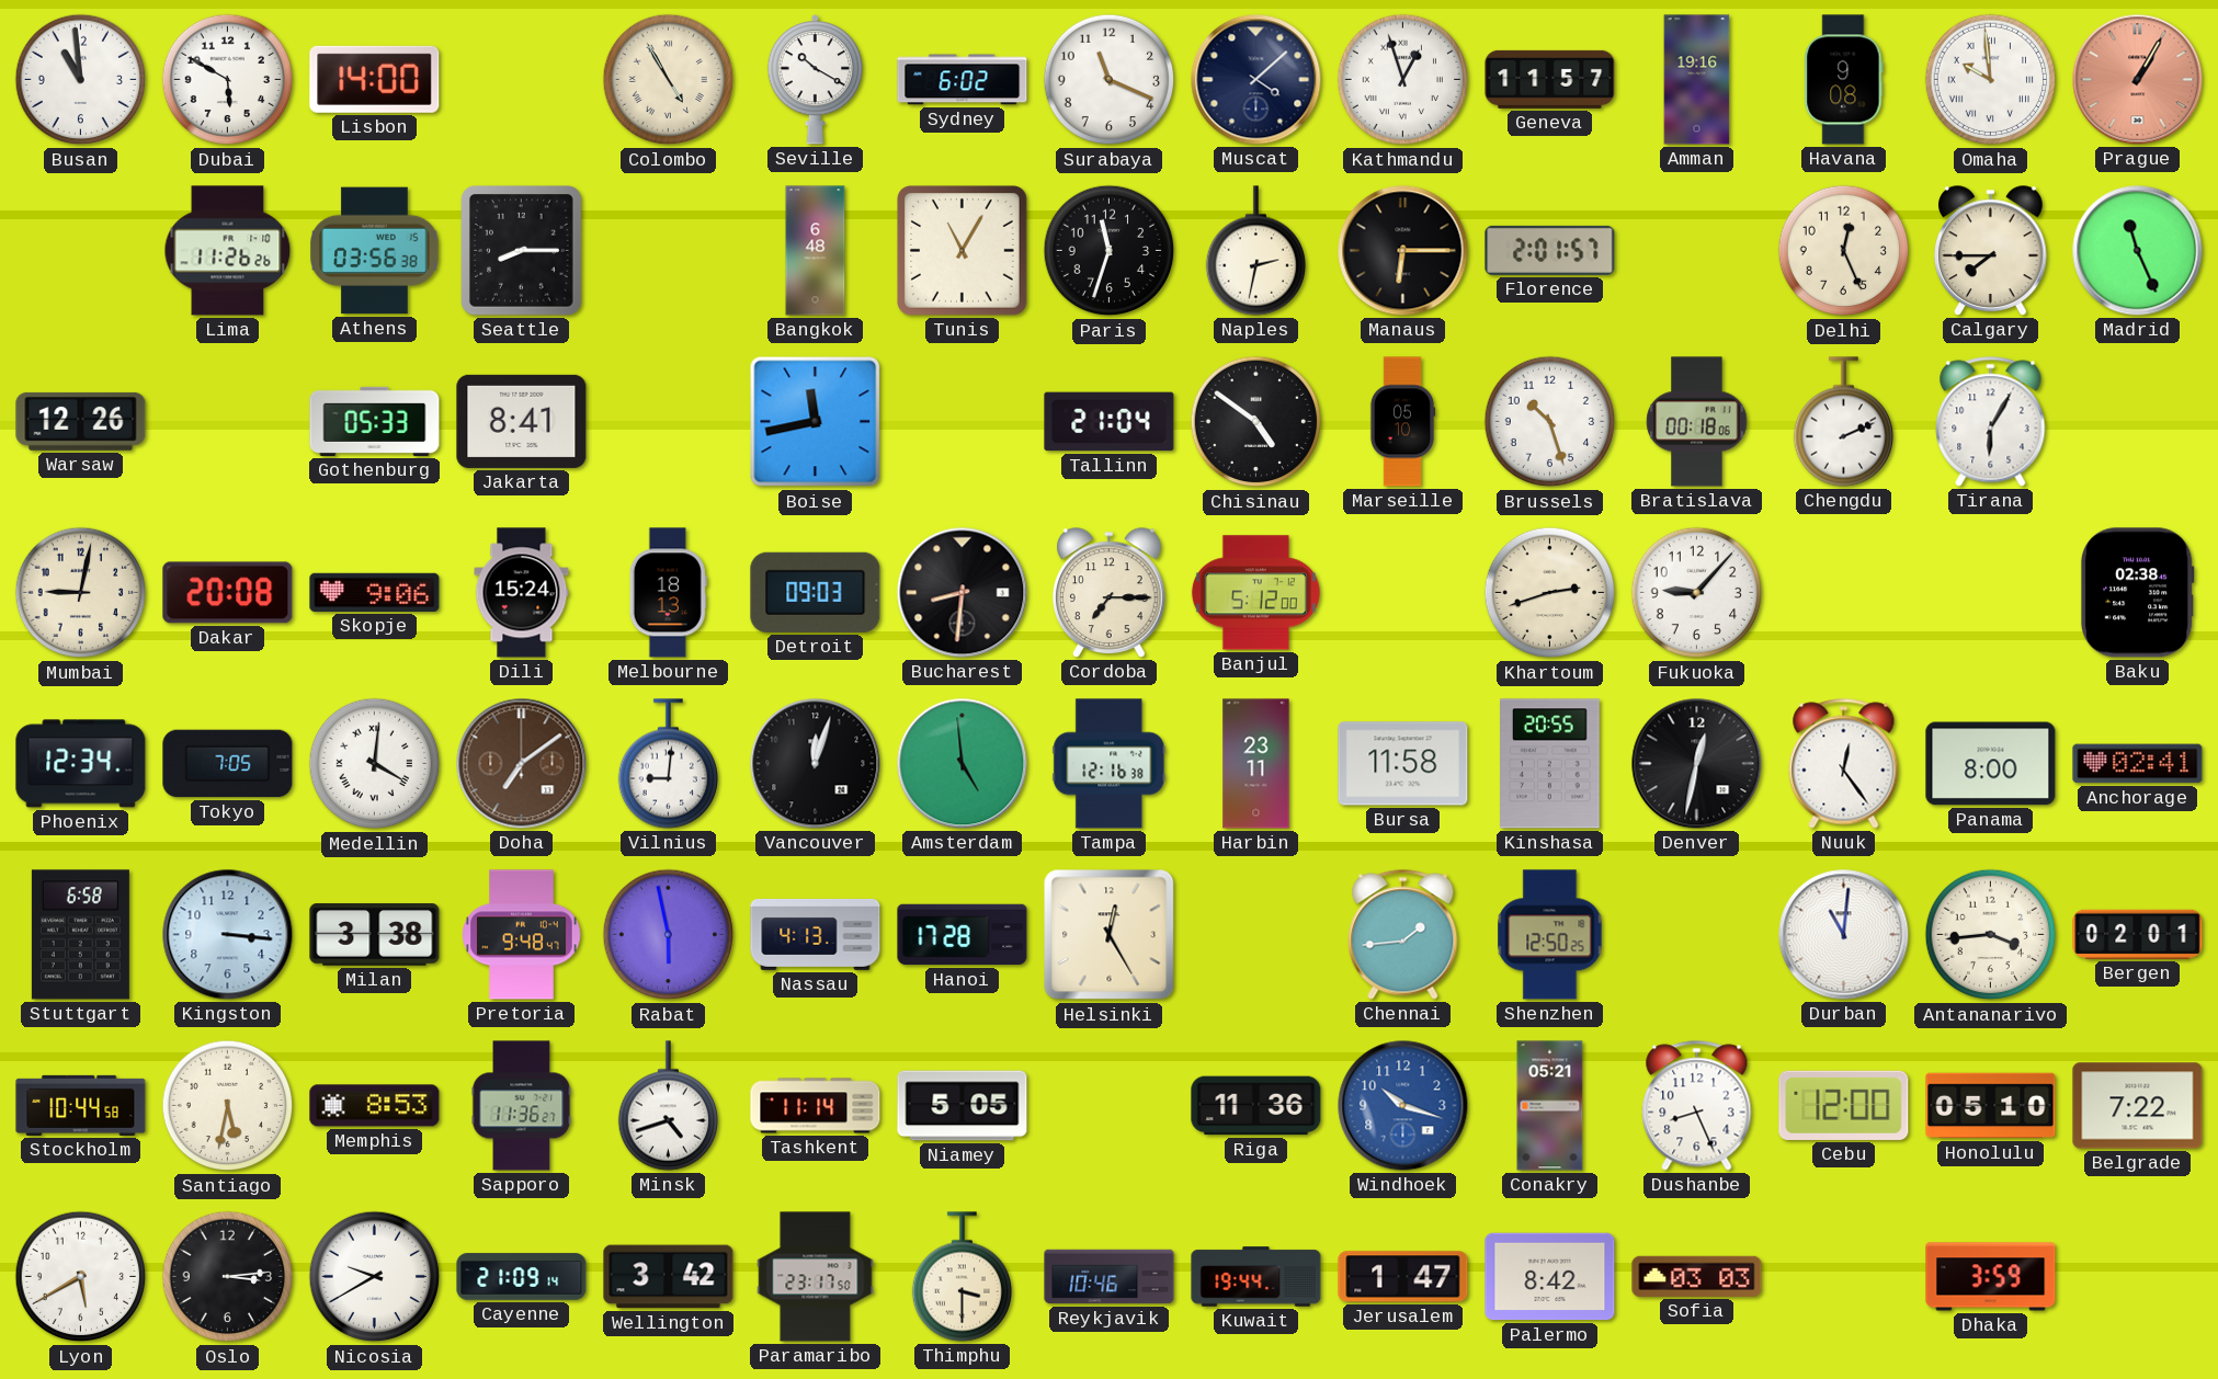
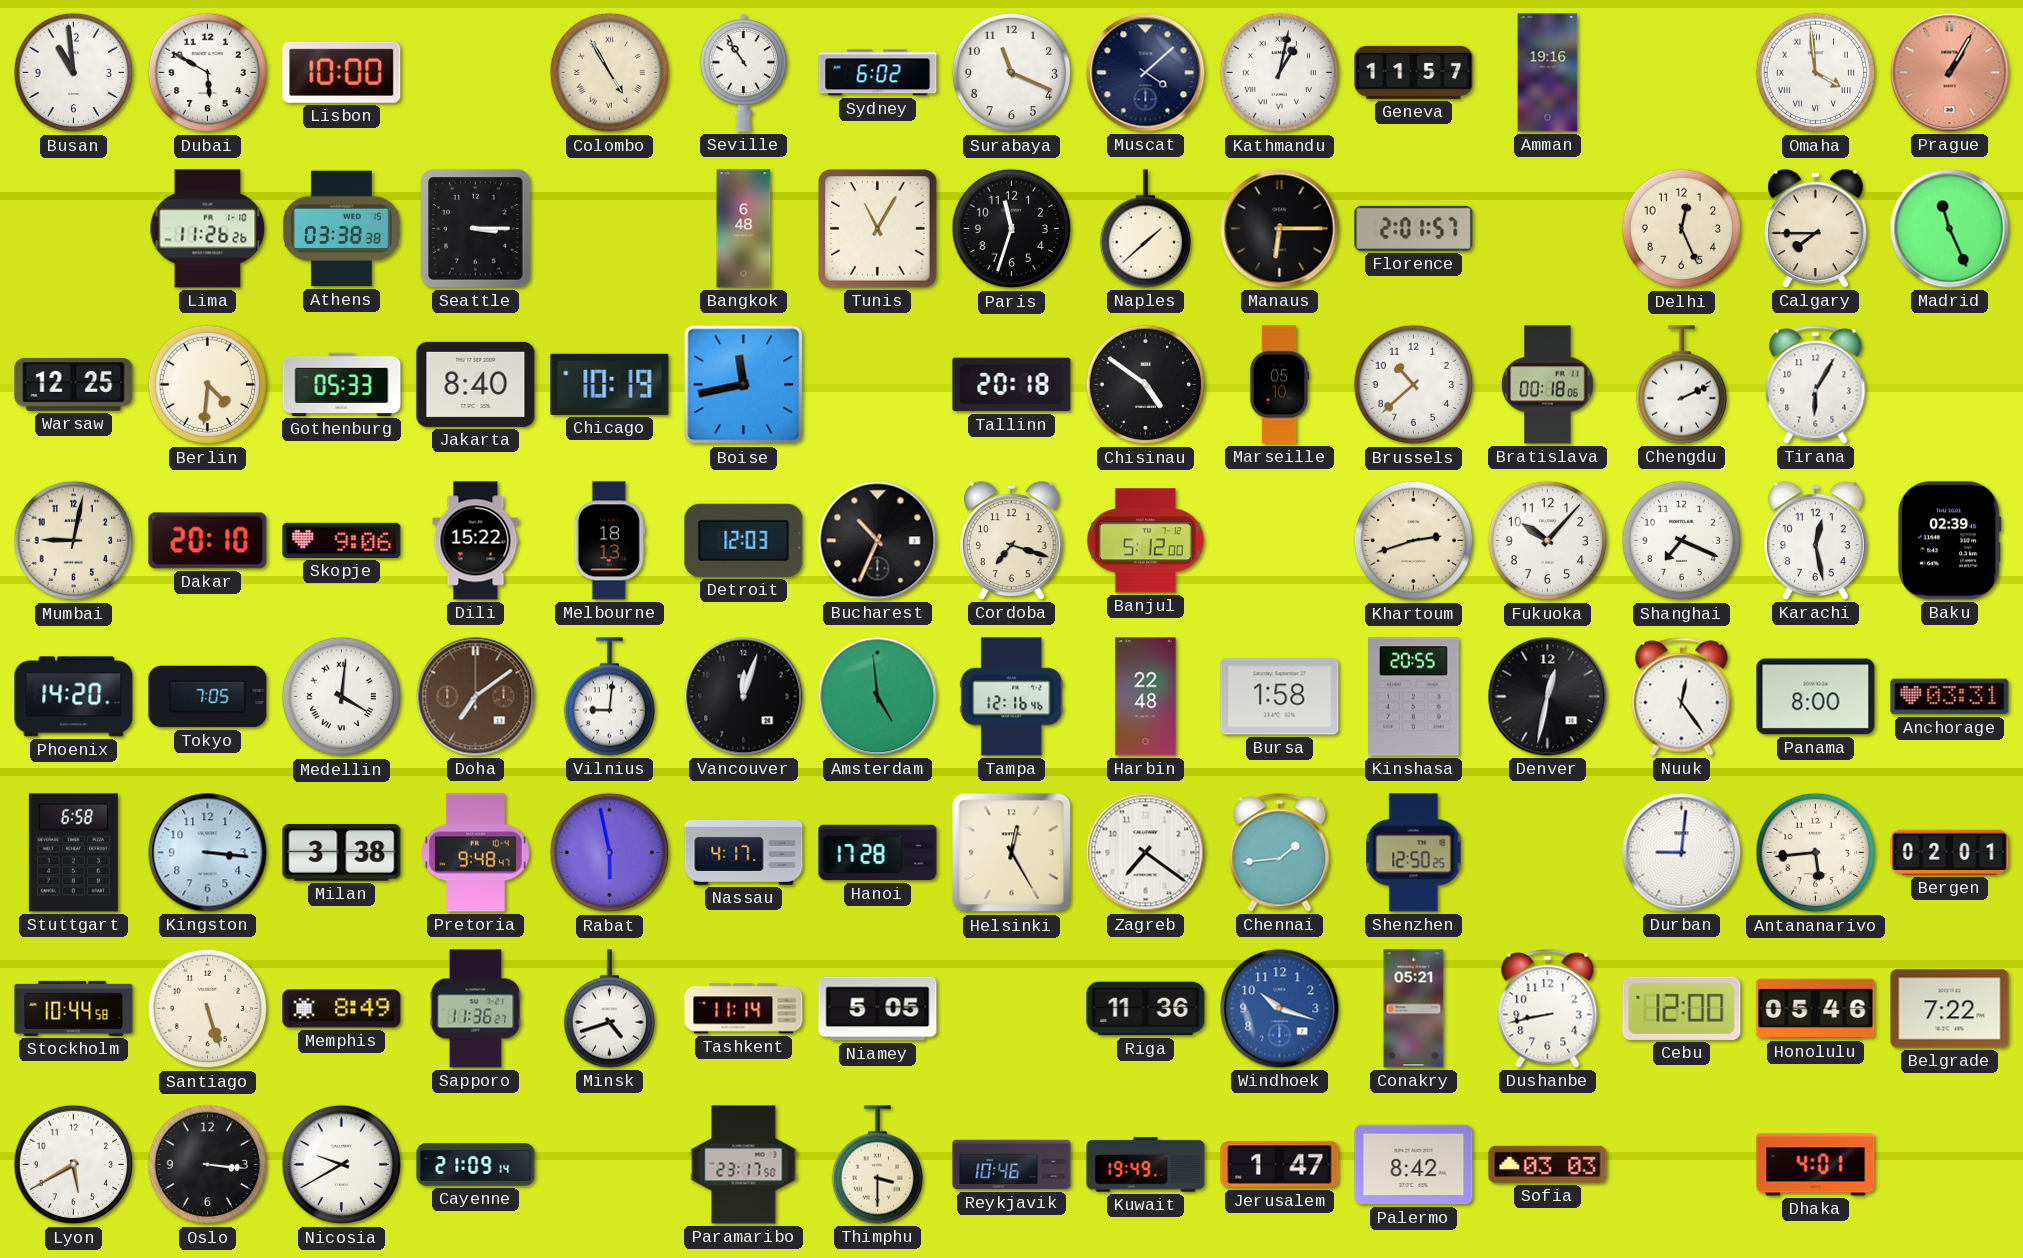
Lisbon: 14:00 -> 10:00 (342, 72)
Seville: 10:20 -> 10:54 (744, 72)
Kathmandu: 12:57 -> 1:02 (1280, 73)
Havana: 9:08 -> none (1844, 80)
Omaha: 9:59 -> 3:59 (1816, 73)
Athens: 03:56 -> 03:38 (342, 229)
Seattle: 8:15 -> 3:15 (476, 229)
Naples: 2:32 -> 1:38 (1145, 229)
Warsaw: 12:26 -> 12:25 (74, 384)
Berlin: none -> 4:31 (208, 385)
Jakarta: 8:41 -> 8:40 (476, 384)
Chicago: none -> 10:19 (610, 384)
Tallinn: 21:04 -> 20:18 (1012, 385)
Brussels: 10:27 -> 10:38 (1414, 385)
Dakar: 20:08 -> 20:10 (208, 541)
Dili: 15:24 -> 15:22 (476, 541)
Detroit: 09:03 -> 12:03 (744, 540)
Bucharest: 8:31 -> 10:34 (878, 541)
Cordoba: 7:15 -> 7:18 (1012, 541)
Fukuoka: 9:07 -> 10:07 (1548, 541)
Shanghai: none -> 7:19 (1682, 541)
Karachi: none -> 12:28 (1816, 541)
Baku: 02:38 -> 02:39 (1950, 541)
Phoenix: 12:34 -> 14:20 (74, 697)
Tampa: 12:16:38 -> 12:16:46 (1012, 697)
Harbin: 23:11 -> 22:48 (1146, 697)
Bursa: 11:58 -> 1:58 (1280, 697)
Anchorage: 02:41 -> 03:31 (1950, 697)
Nassau: 4:13 -> 4:17 (744, 852)
Zagreb: none -> 7:21 (1146, 853)
Durban: 11:01 -> 9:01 (1682, 853)
Antananarivo: 3:44 -> 5:44 (1816, 853)
Santiago: 5:32 -> 5:27 (208, 1009)
Memphis: 8:53 -> 8:49 (342, 1009)
Dushanbe: 8:26 -> 8:43 (1548, 1009)
Honolulu: 05:10 -> 05:46 (1816, 1009)
Oslo: 3:14 -> 3:16 (208, 1165)
Wellington: 3:42 -> none (669, 1277)
Kuwait: 19:44 -> 19:49 (1146, 1165)
Dhaka: 3:59 -> 4:01 (1816, 1165)
